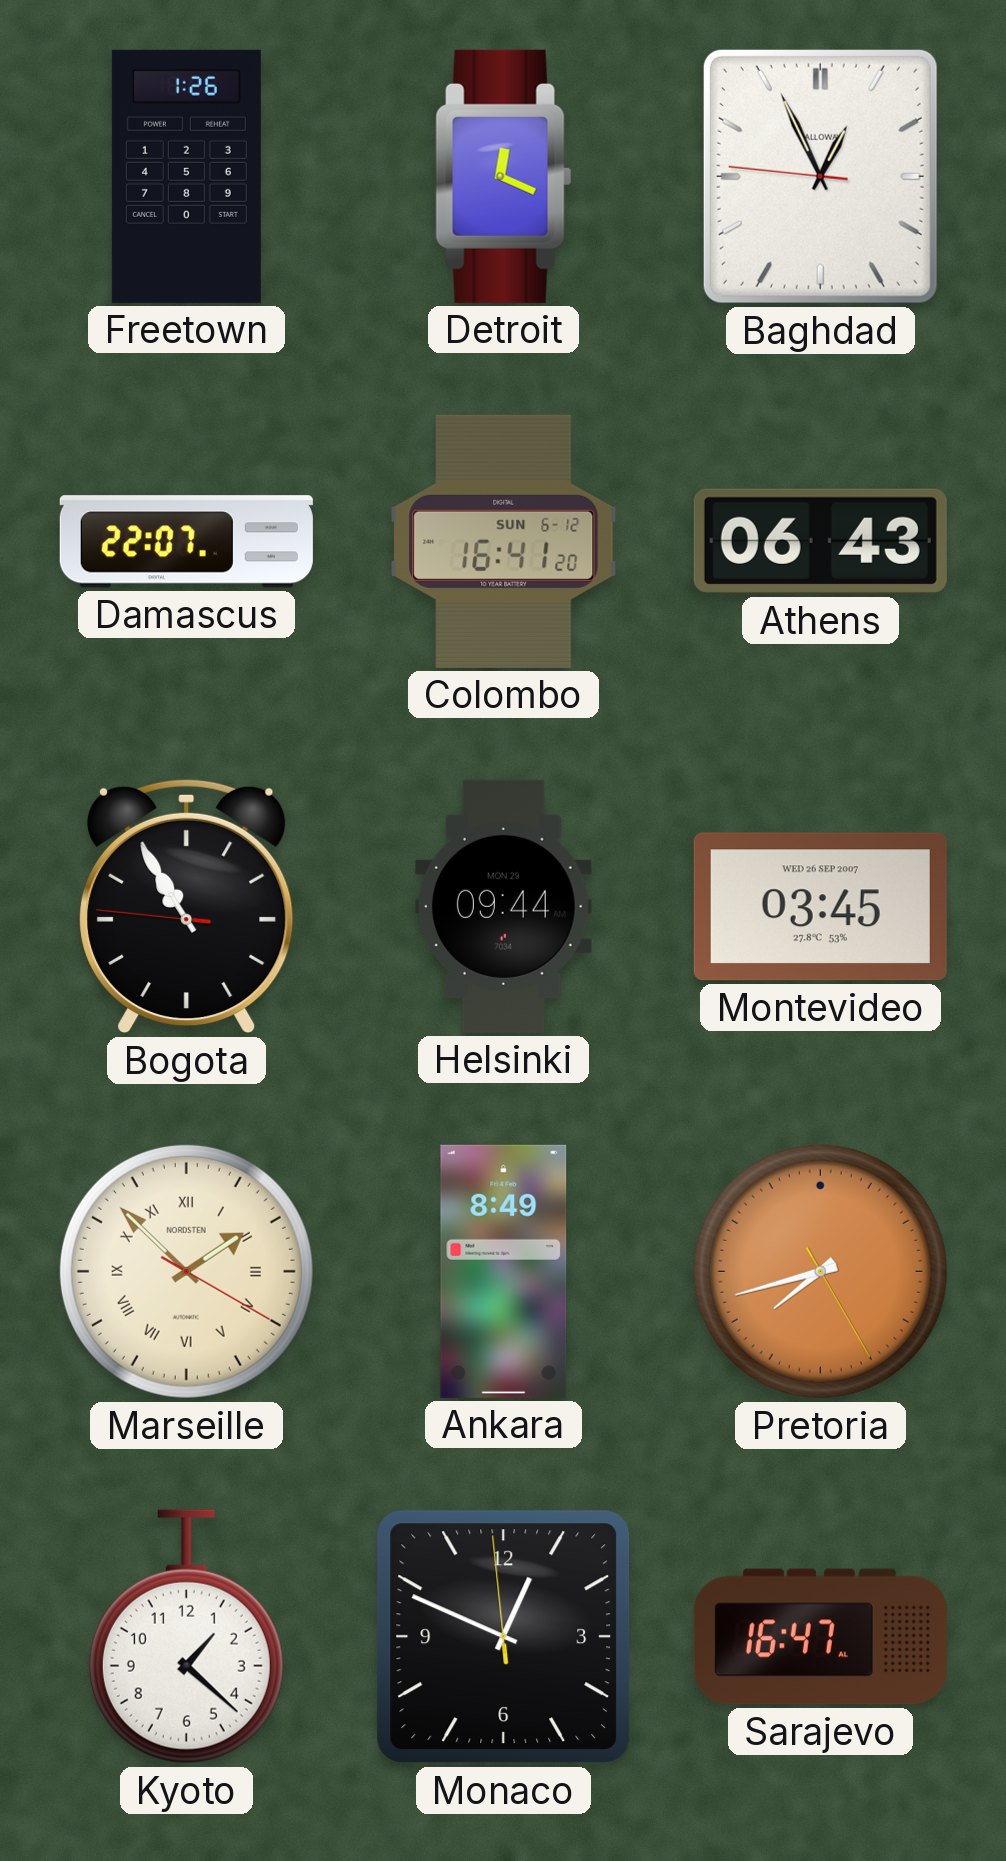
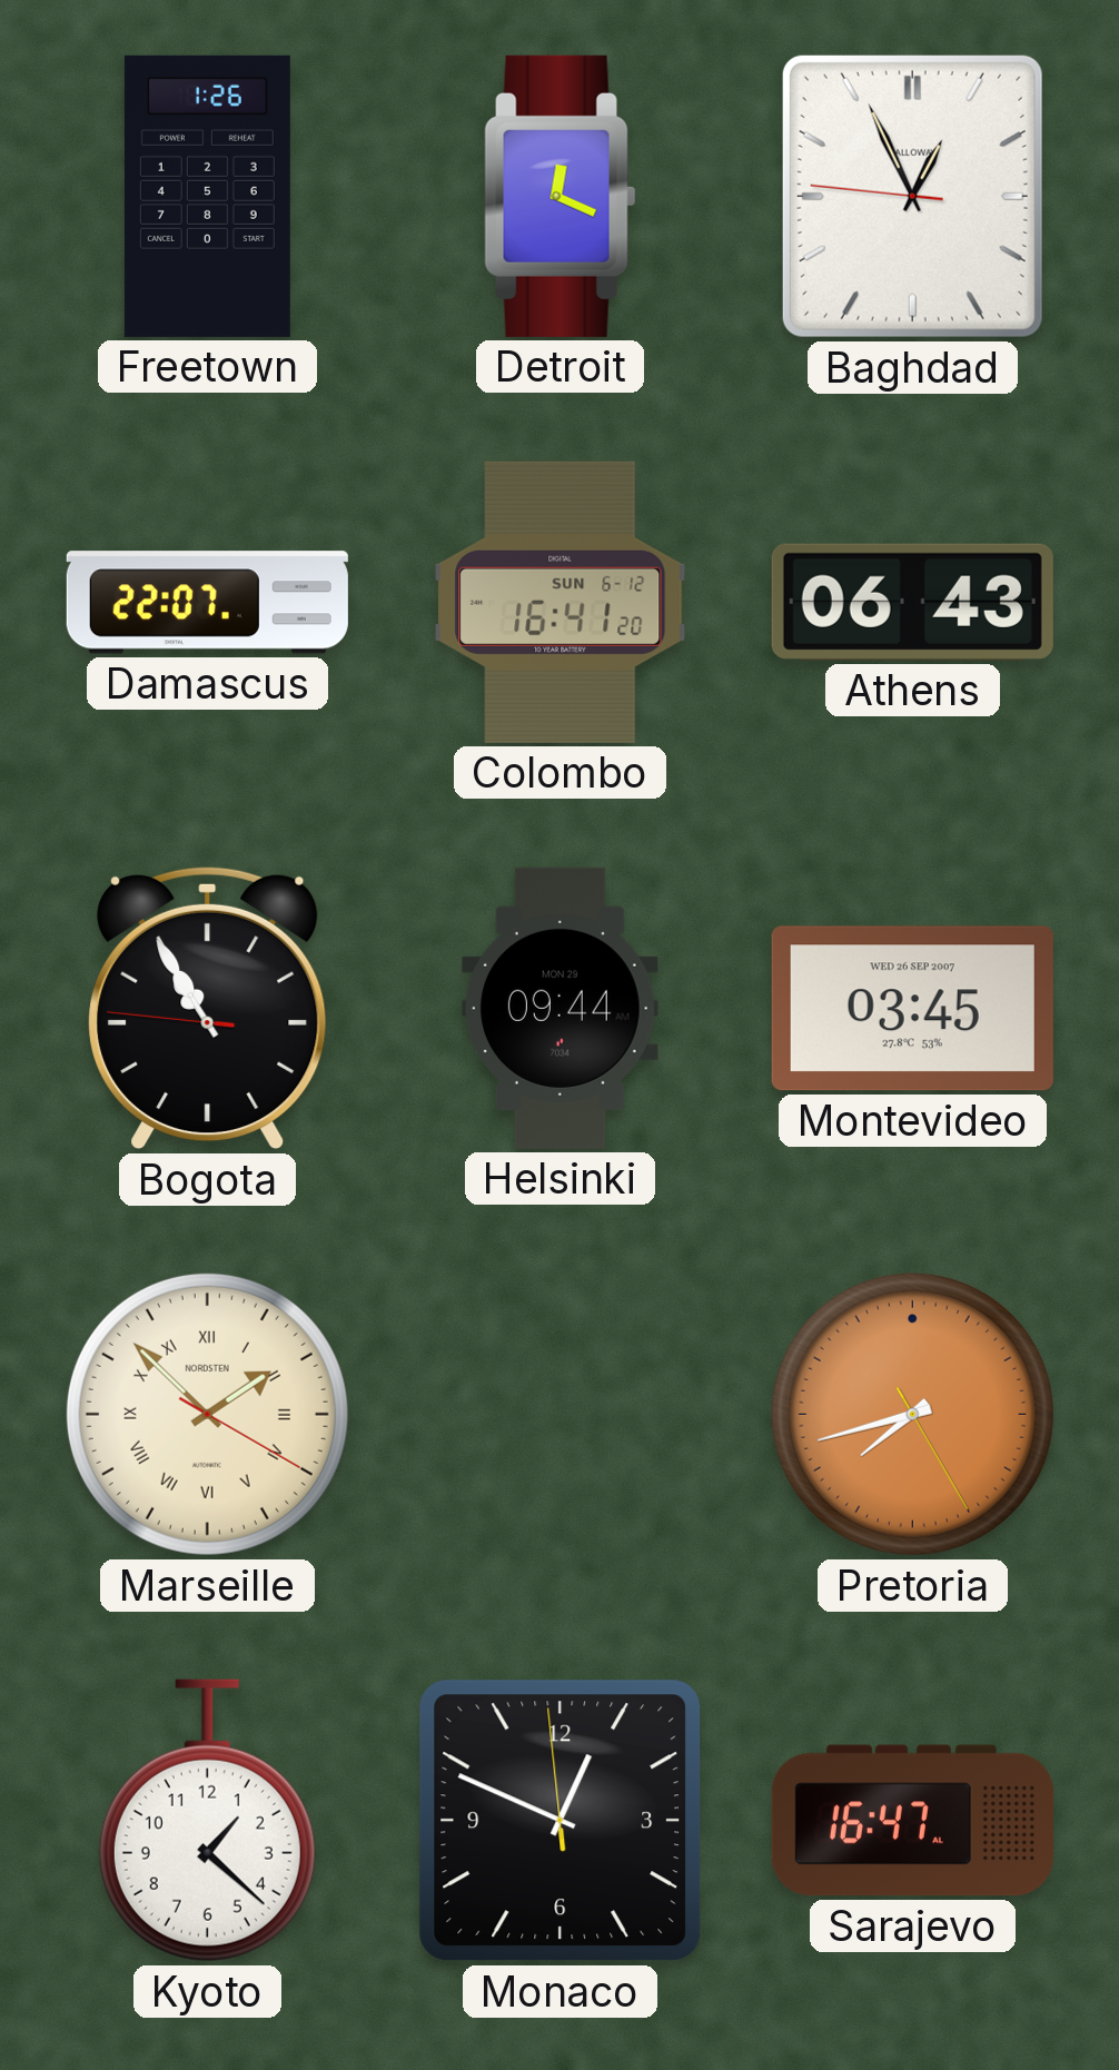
Ankara: 8:49 -> none (504, 1271)
